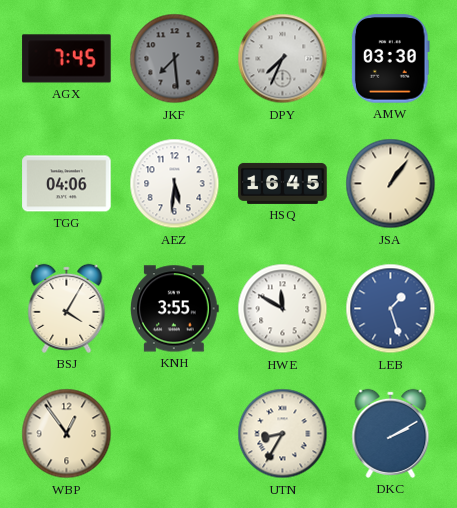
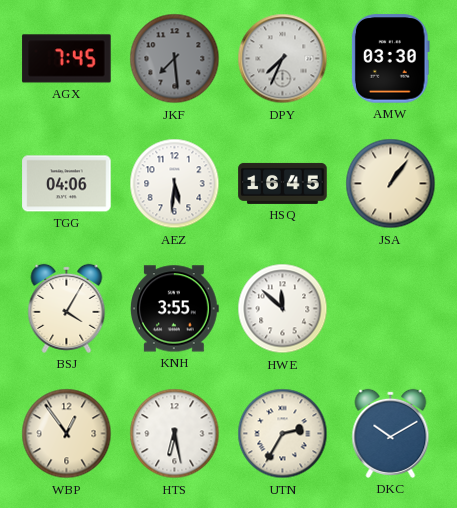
HWE: 11:50 -> 11:52 (283, 309)
LEB: 1:27 -> none (391, 309)
HTS: none -> 6:28 (175, 434)
UTN: 8:35 -> 2:35 (283, 434)
DKC: 2:10 -> 10:10 (391, 433)
